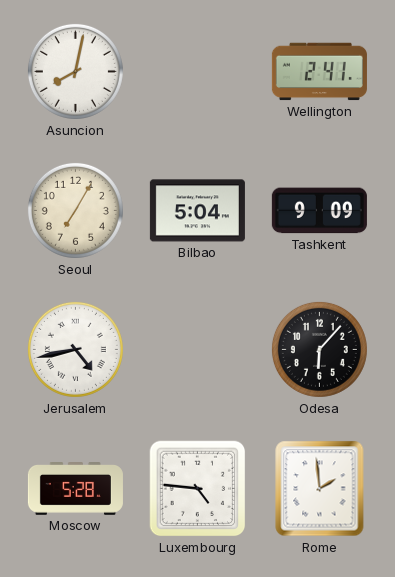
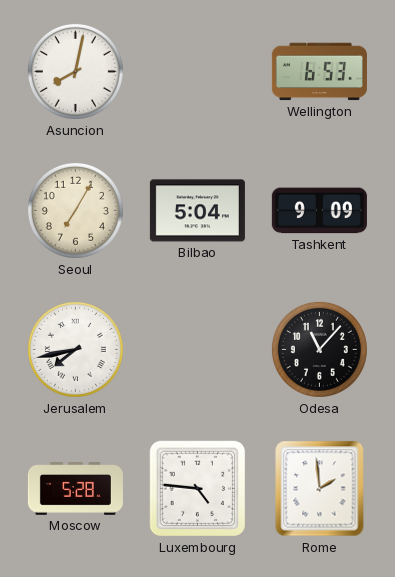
Wellington: 2:41 -> 6:53 (319, 72)
Jerusalem: 4:43 -> 7:43 (75, 349)
Odesa: 6:07 -> 11:07 (319, 349)
